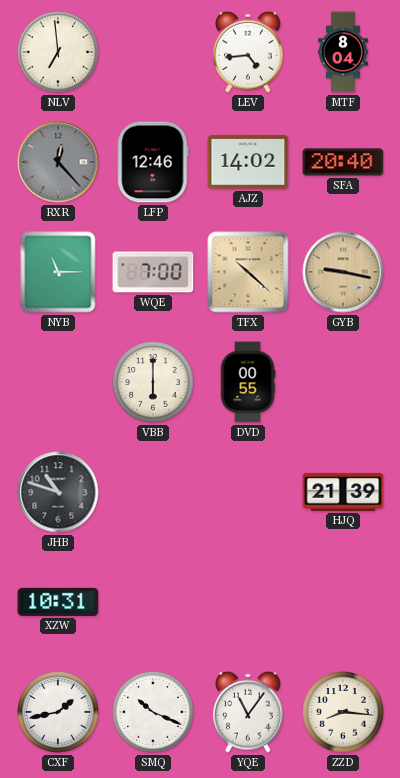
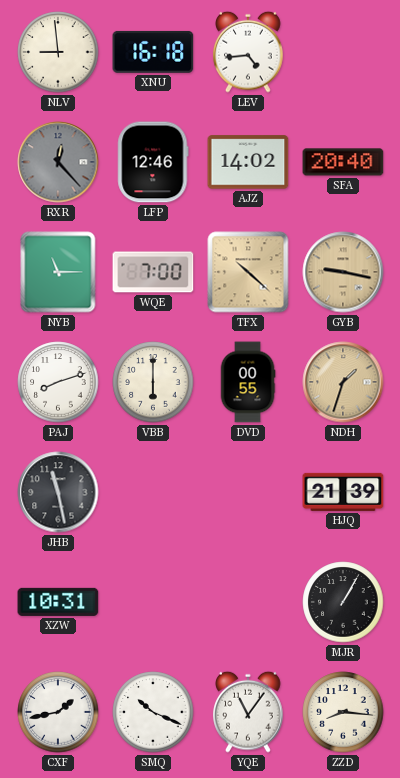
NLV: 6:59 -> 8:59 (58, 52)
XNU: none -> 16:18 (153, 52)
MTF: 8:04 -> none (344, 52)
PAJ: none -> 8:12 (58, 382)
NDH: none -> 1:33 (343, 382)
JHB: 10:48 -> 11:28 (58, 492)
MJR: none -> 1:05 (343, 602)
